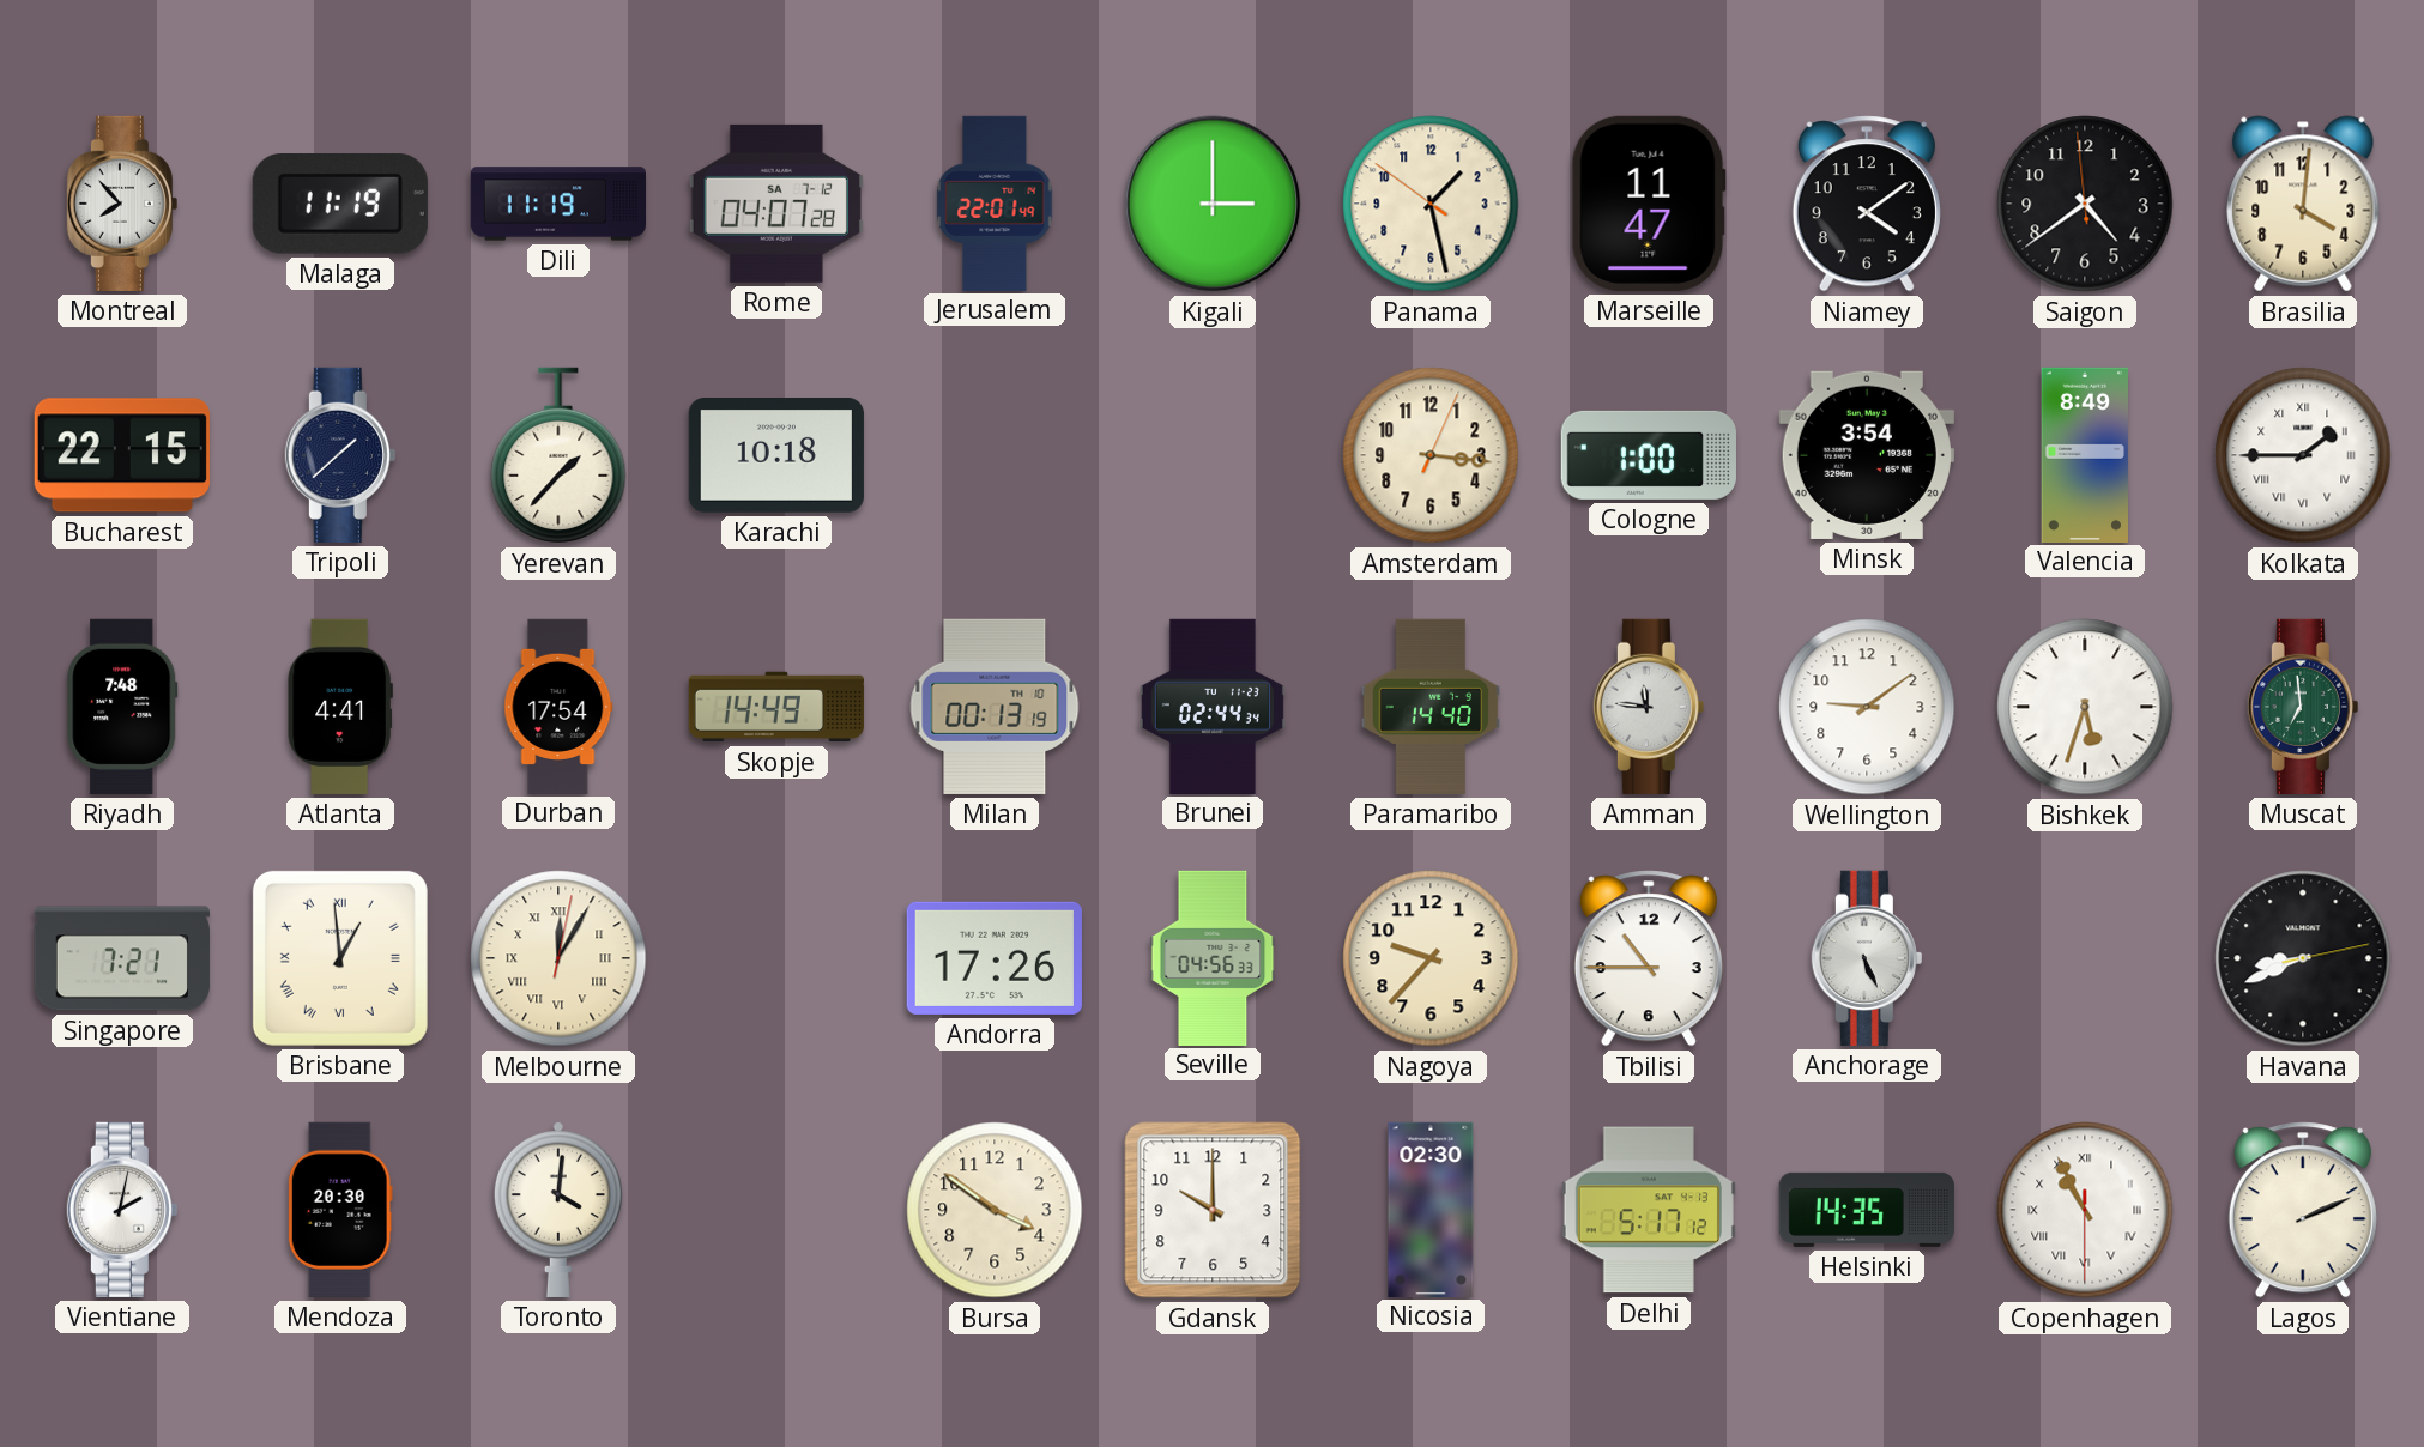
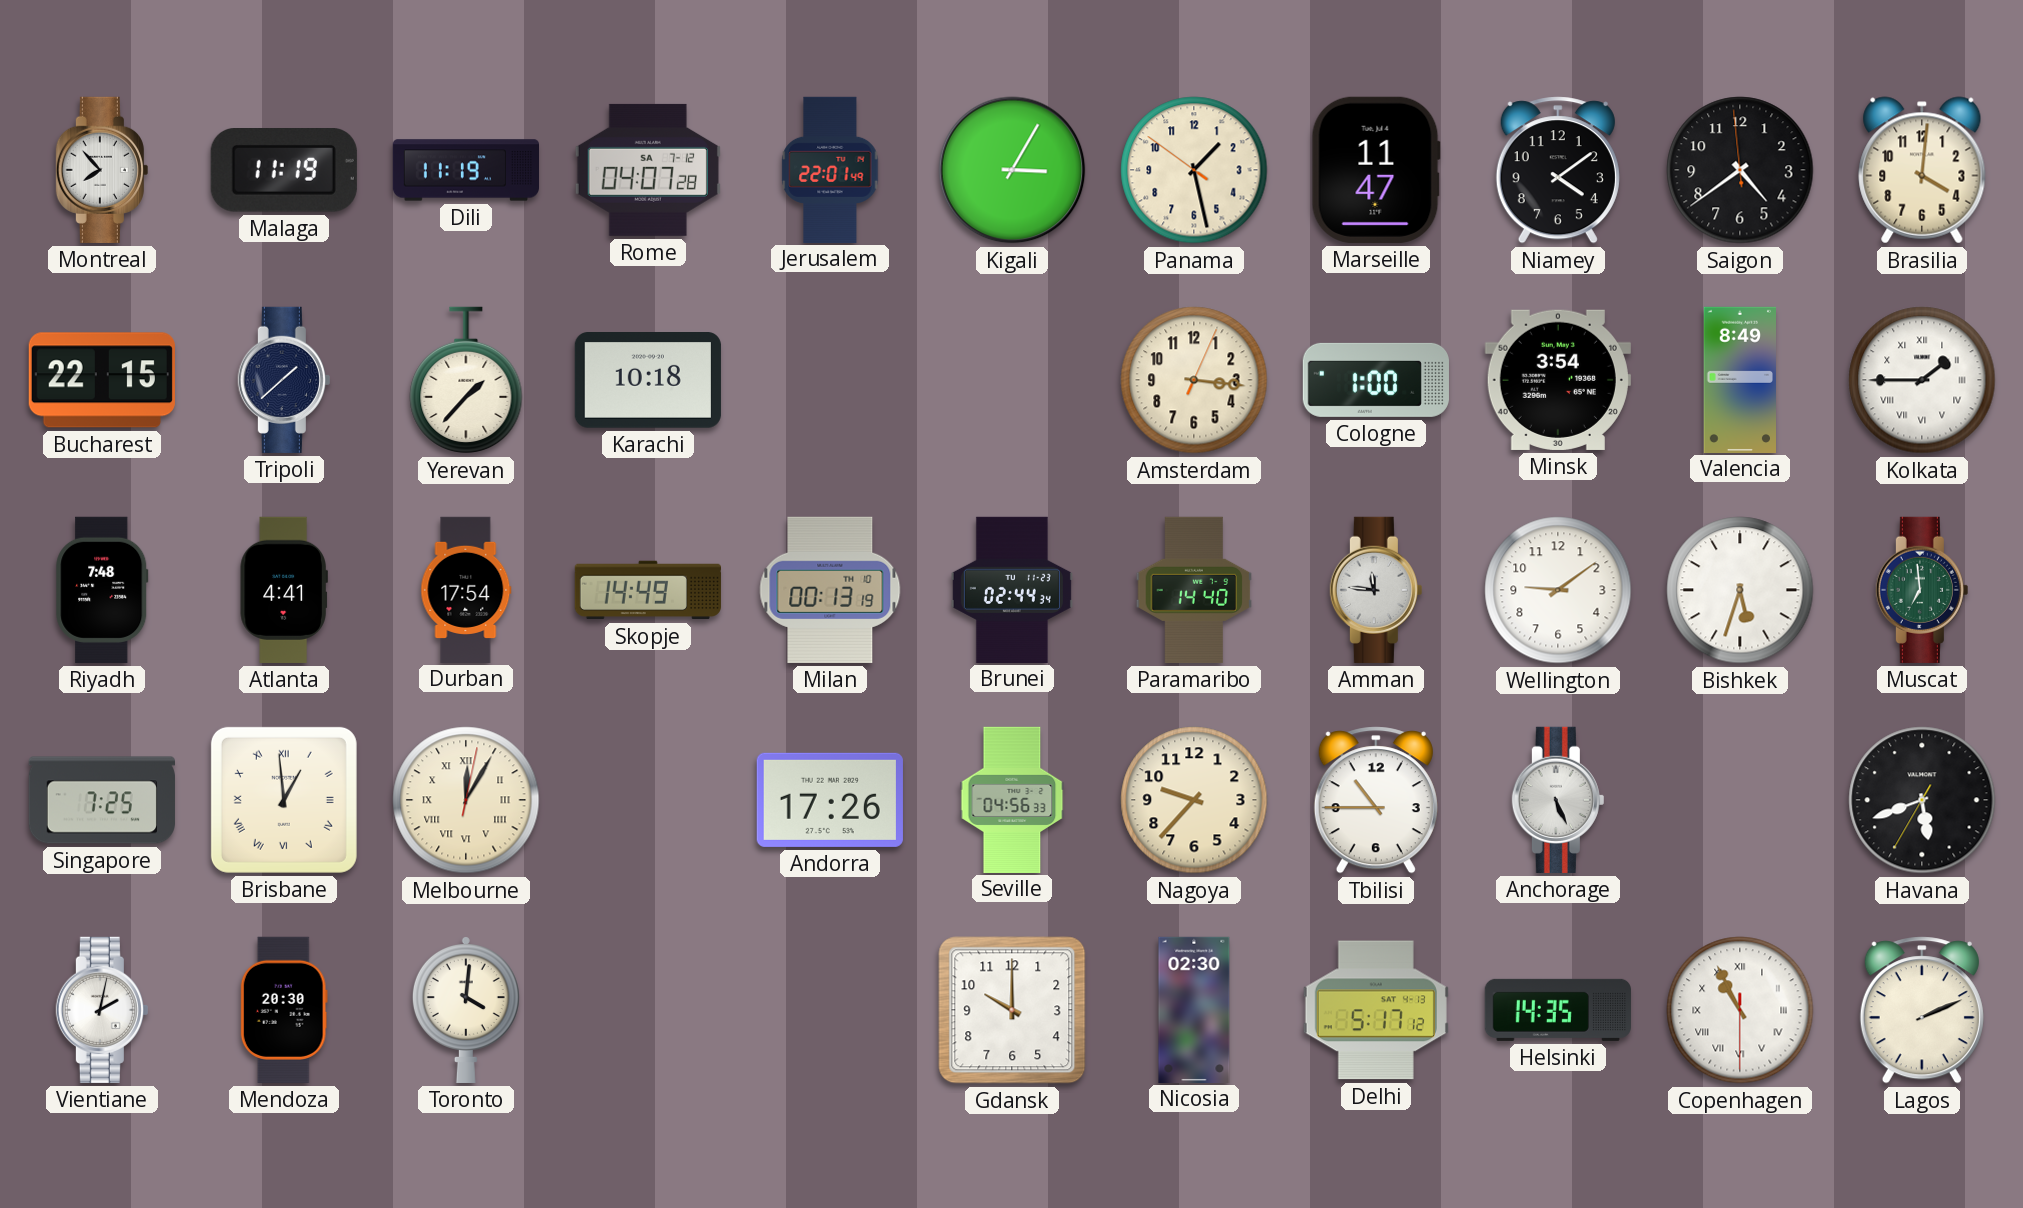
Kigali: 3:00 -> 3:05 (1012, 170)
Singapore: 7:21 -> 7:25 (102, 800)
Havana: 8:41 -> 5:41 (1922, 800)
Bursa: 3:51 -> none (995, 1210)
